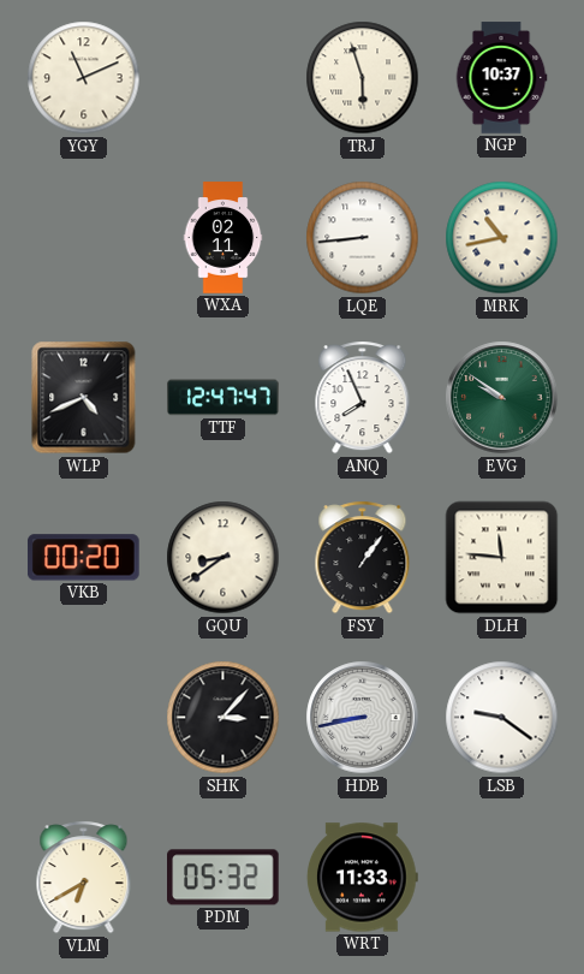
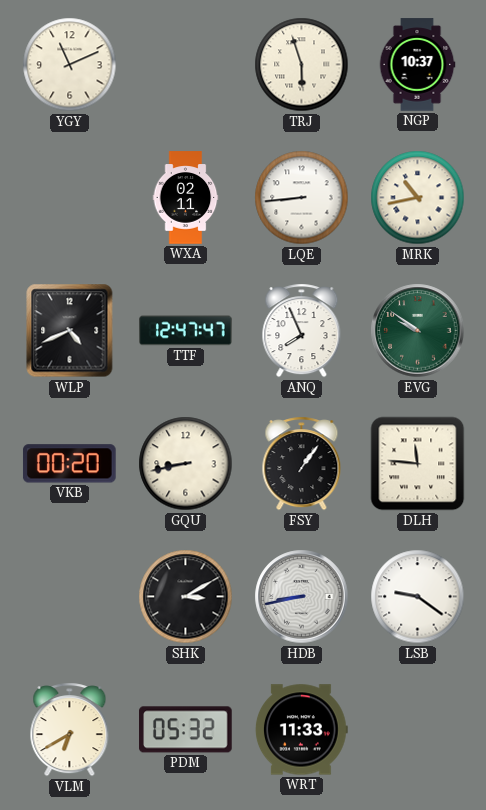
GQU: 8:39 -> 8:43 (186, 464)
SHK: 3:07 -> 3:10 (186, 597)
